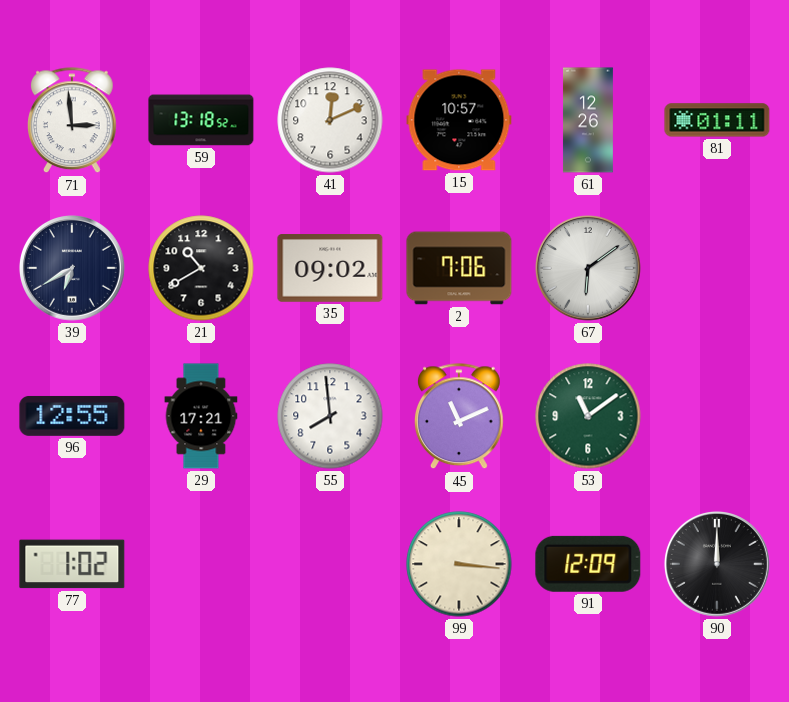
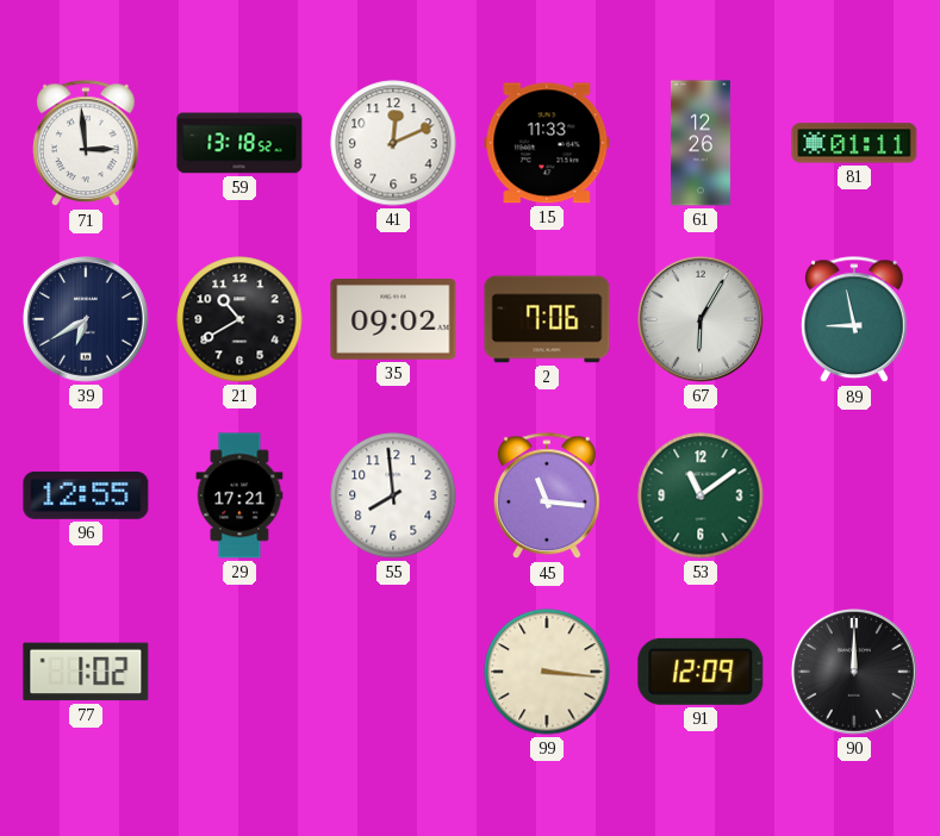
15: 10:57 -> 11:33 (547, 143)
67: 6:09 -> 6:05 (701, 319)
89: none -> 8:58 (855, 320)
45: 11:11 -> 11:16 (548, 497)
